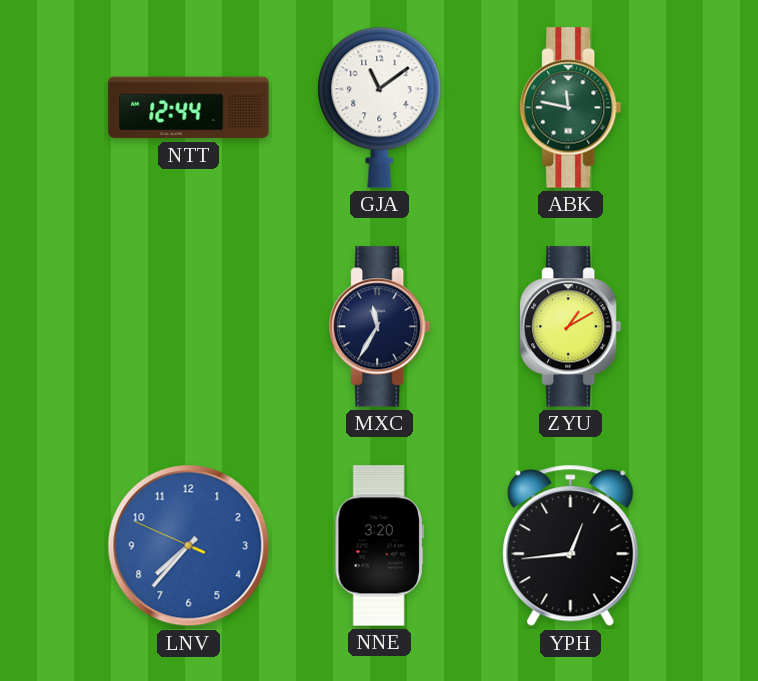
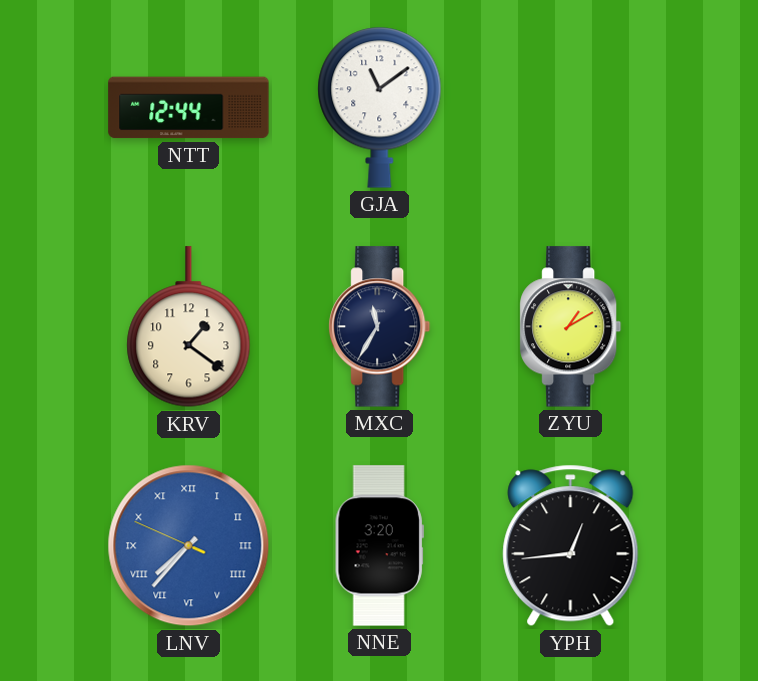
ABK: 11:47 -> none (571, 108)
KRV: none -> 1:21 (189, 327)
LNV numerals: Arabic -> Roman (189, 546)
